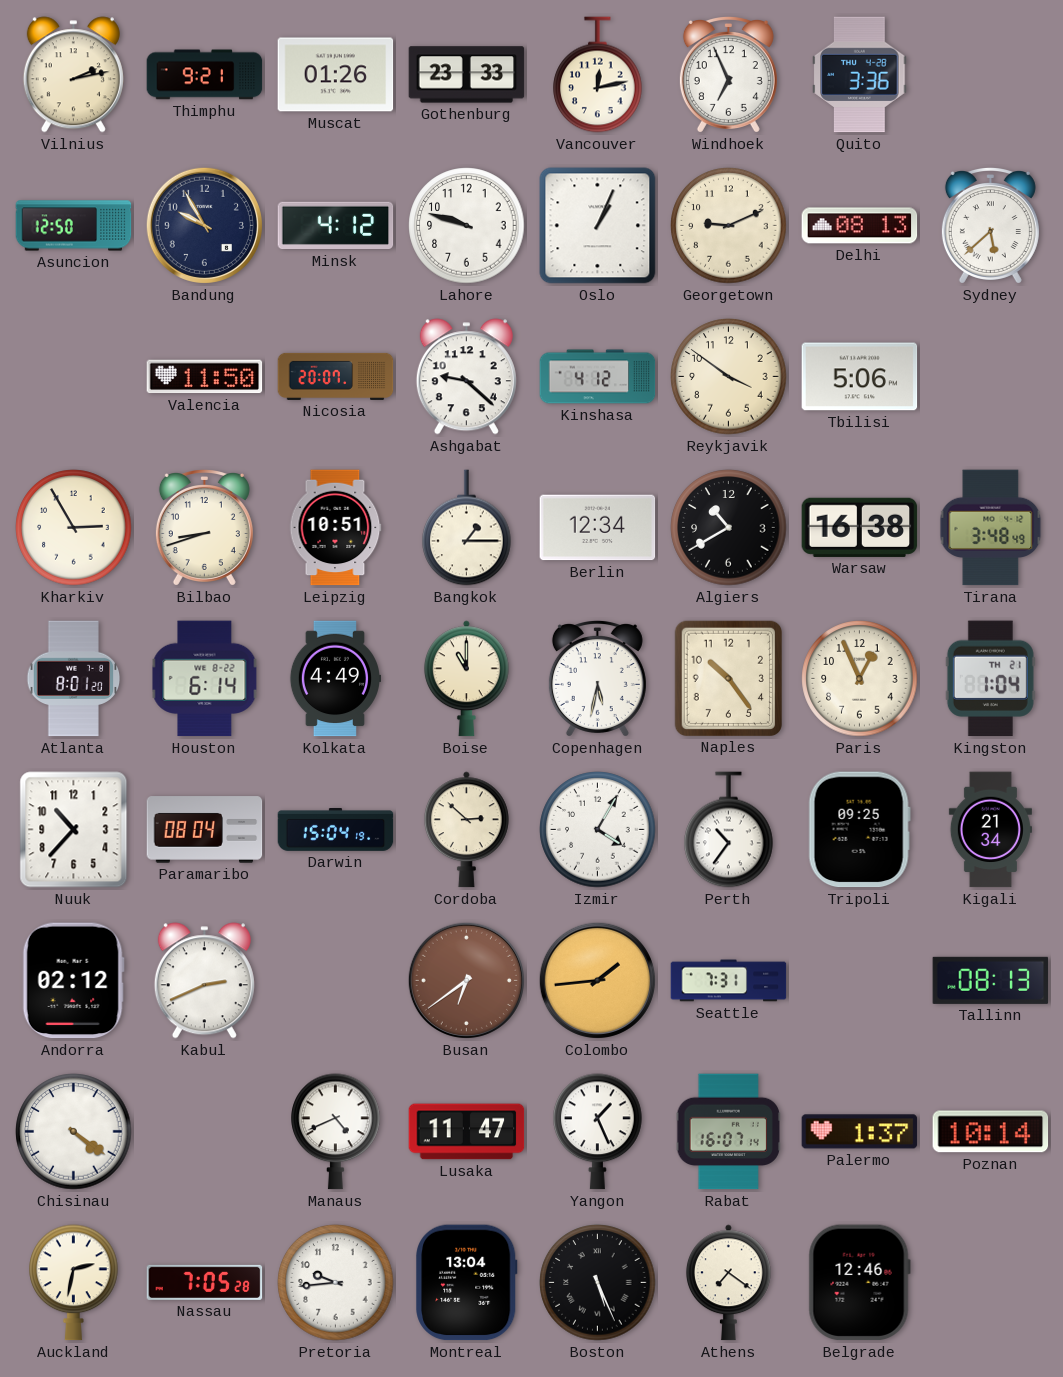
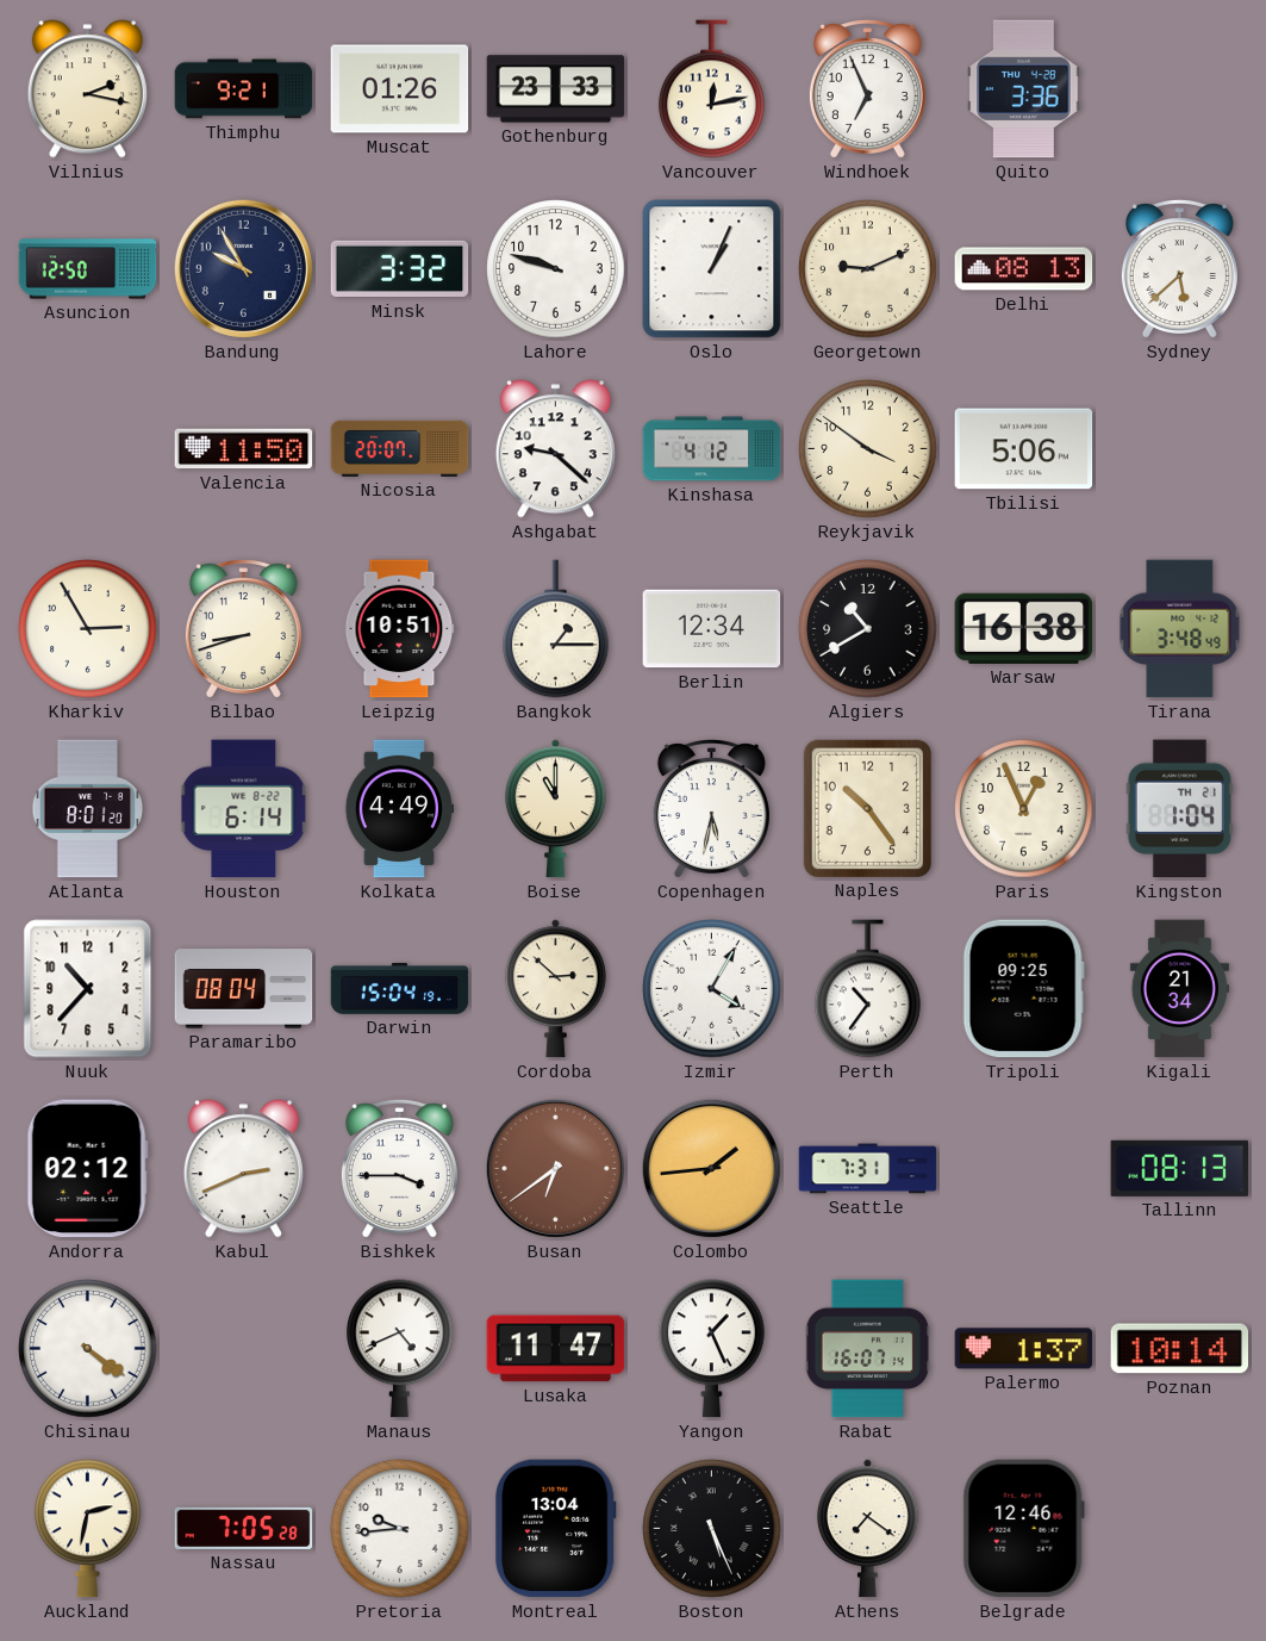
Vilnius: 2:13 -> 2:17 (87, 89)
Minsk: 4:12 -> 3:32 (400, 269)
Bishkek: none -> 3:45 (399, 1169)
